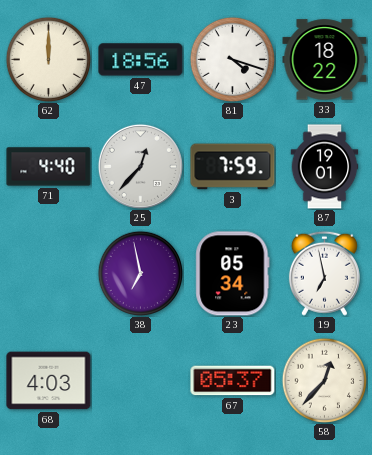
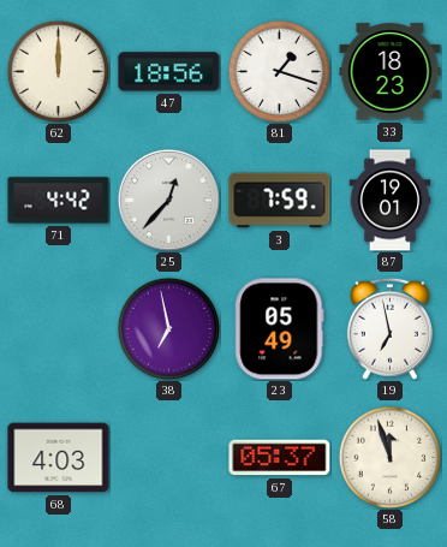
81: 4:18 -> 1:18 (279, 71)
33: 18:22 -> 18:23 (391, 72)
71: 4:40 -> 4:42 (59, 201)
23: 05:34 -> 05:49 (280, 329)
58: 12:37 -> 11:57 (389, 457)
